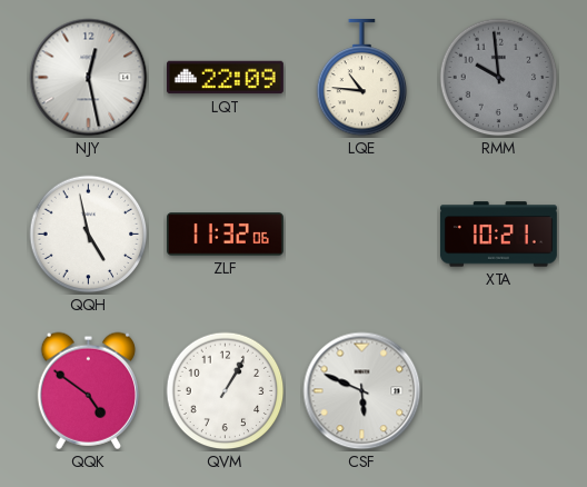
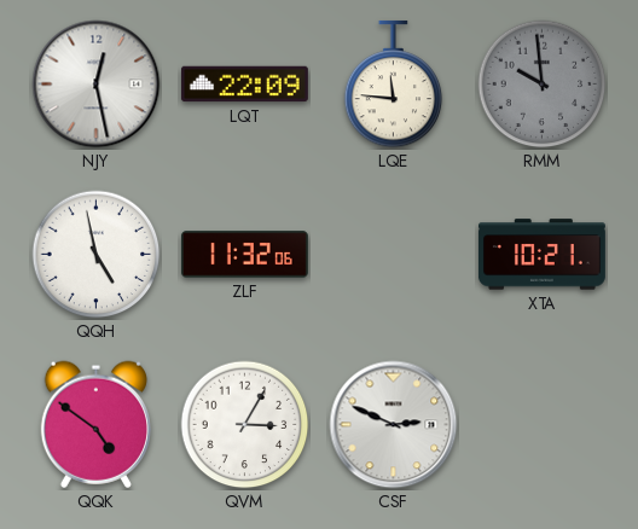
LQE: 10:46 -> 11:46 (394, 85)
QVM: 1:05 -> 3:05 (245, 425)
CSF: 5:49 -> 2:49 (394, 425)
